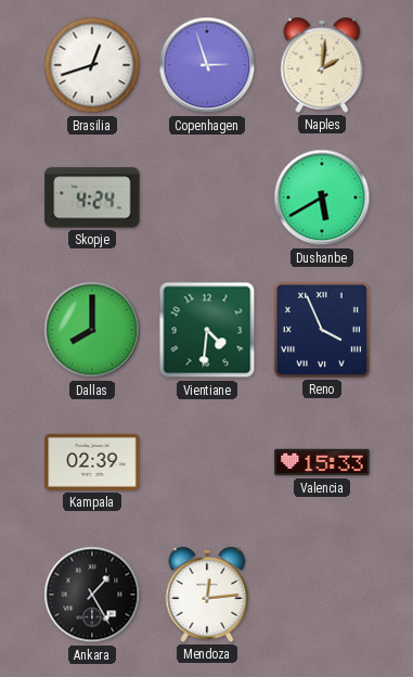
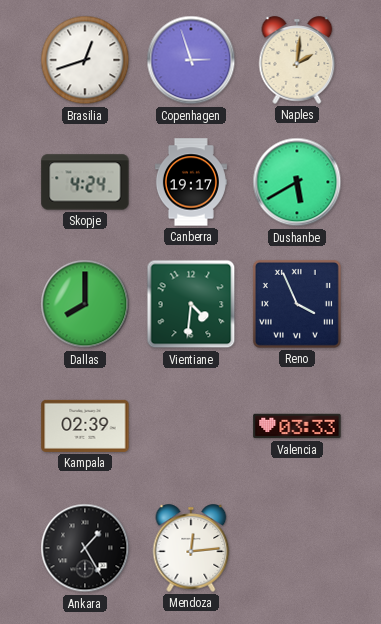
Canberra: none -> 19:17 (191, 182)
Valencia: 15:33 -> 03:33 (297, 426)
